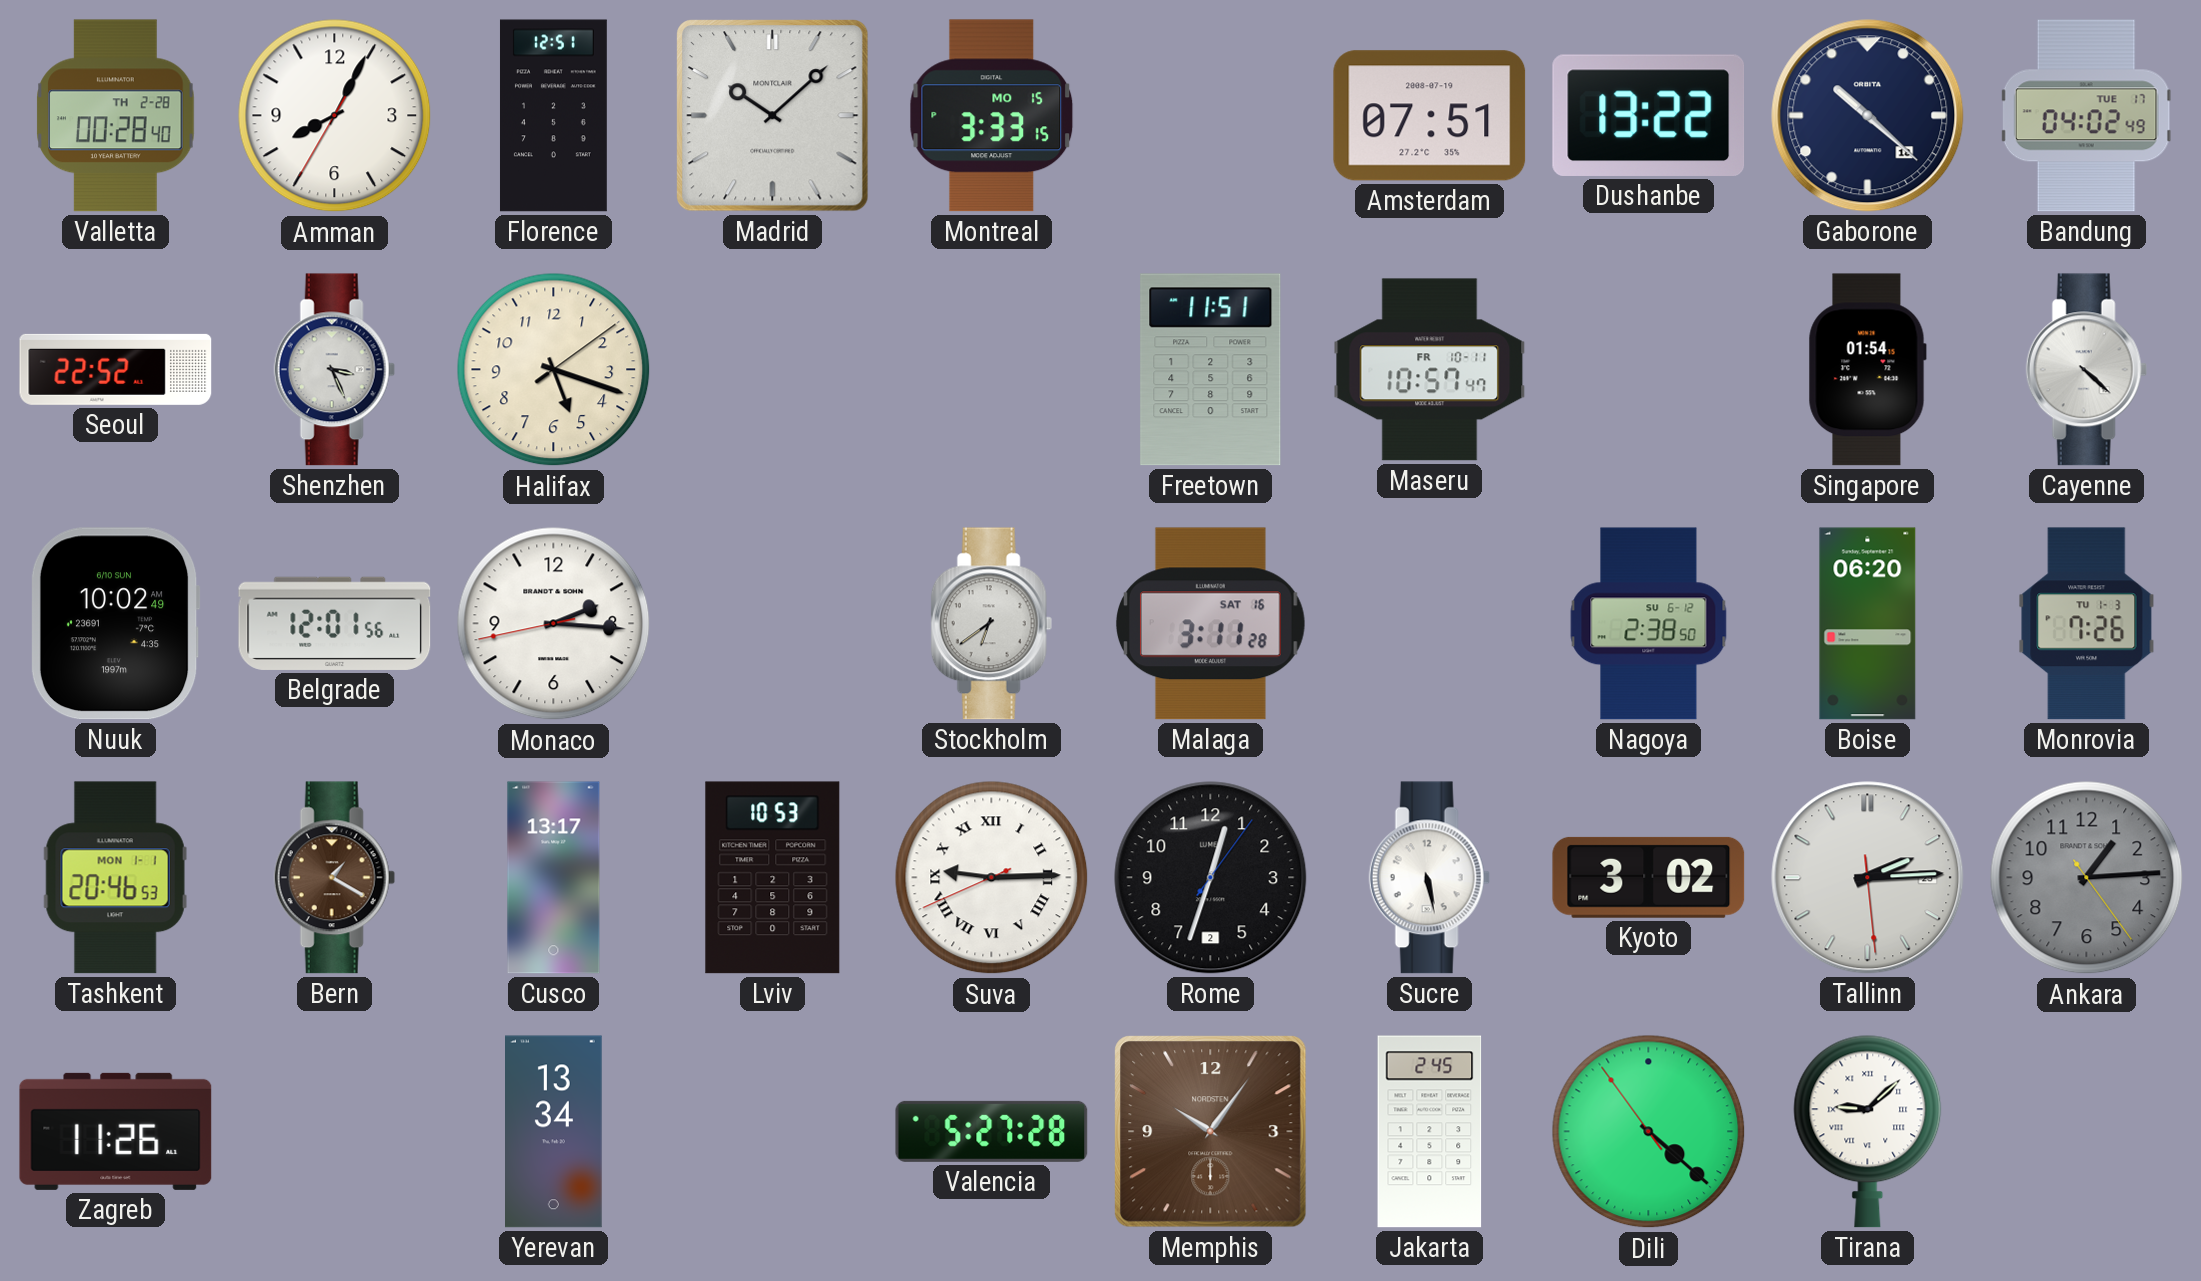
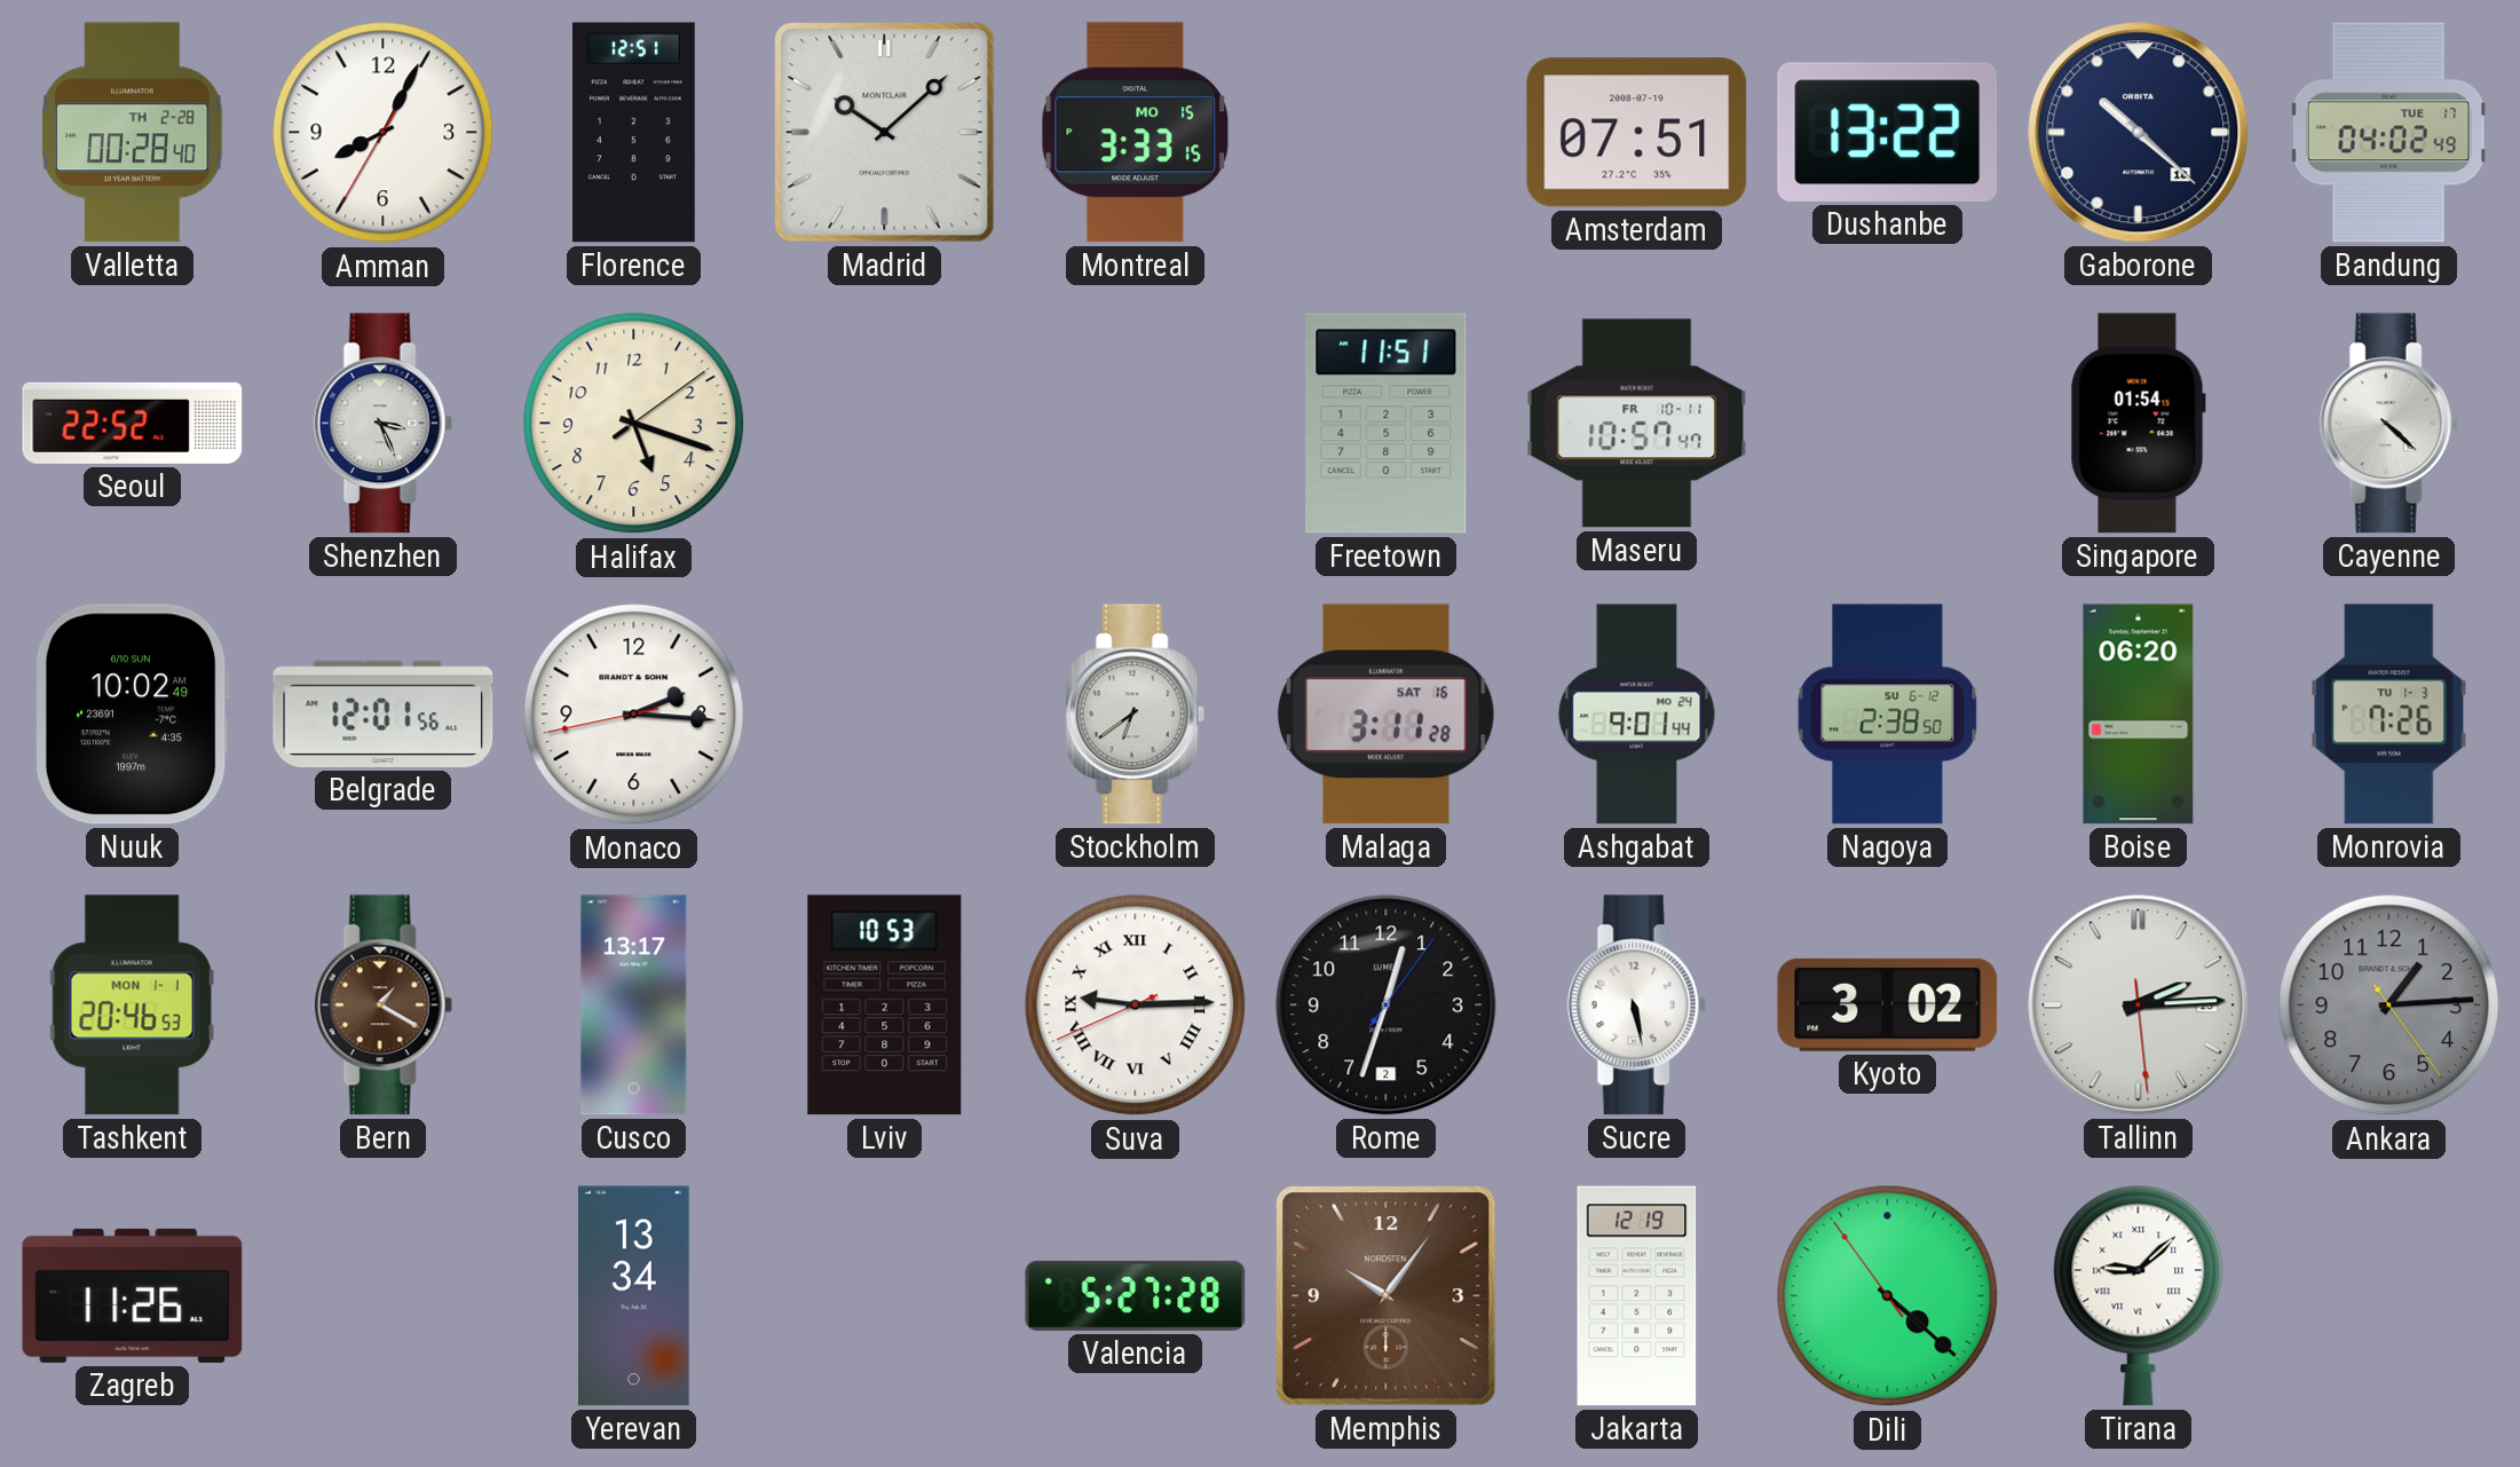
Ashgabat: none -> 9:01 (1637, 715)
Jakarta: 2:45 -> 12:19 (1637, 1296)
